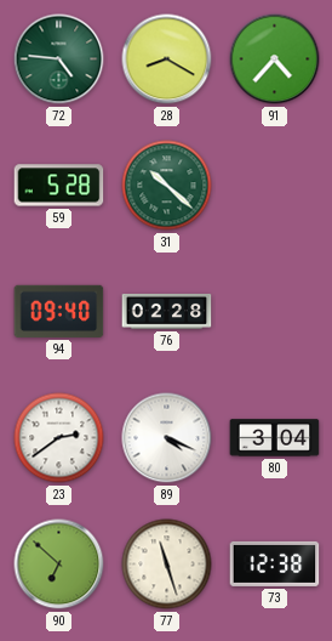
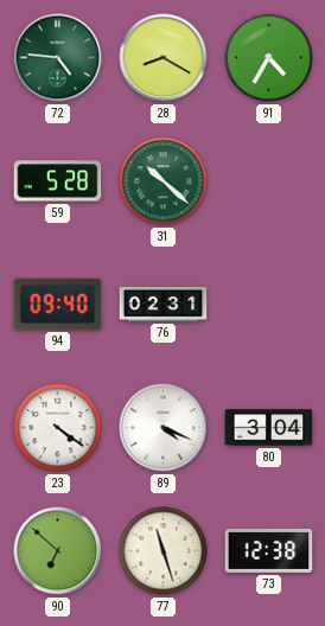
91: 4:37 -> 4:35 (269, 58)
76: 02:28 -> 02:31 (164, 304)
23: 2:39 -> 4:21 (58, 428)
